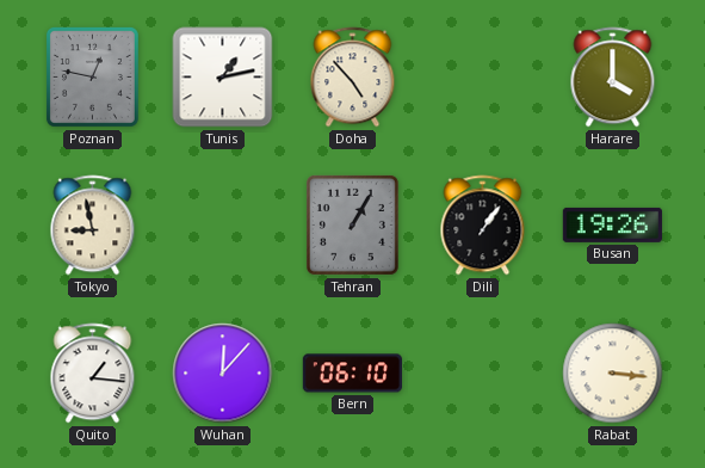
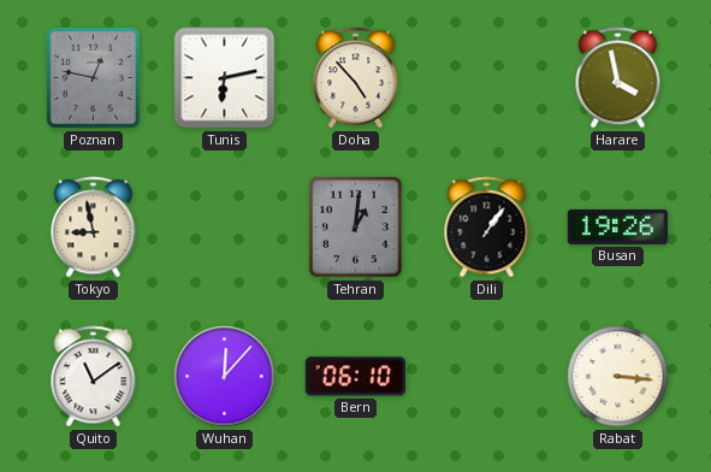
Tunis: 1:13 -> 6:13 (225, 78)
Harare: 4:00 -> 3:58 (618, 78)
Tehran: 1:05 -> 1:01 (355, 226)
Quito: 1:16 -> 11:09 (94, 377)
